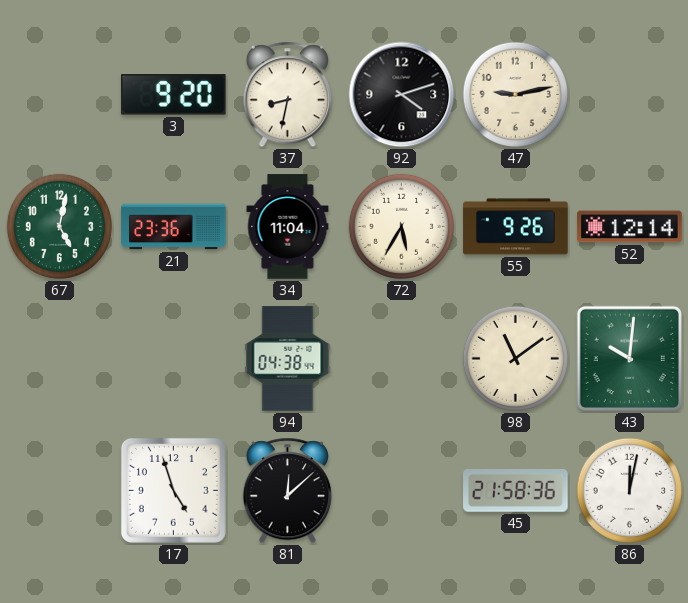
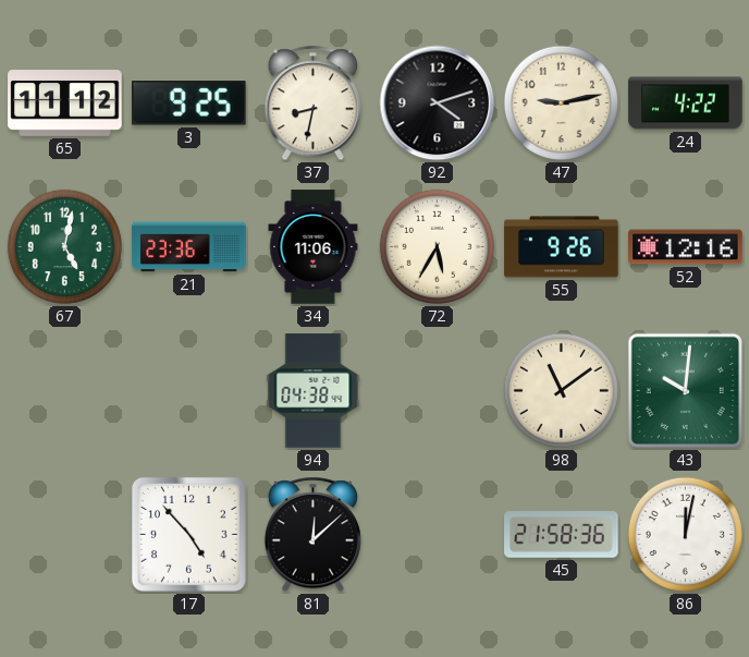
65: none -> 11:12 (65, 104)
3: 9:20 -> 9:25 (188, 104)
24: none -> 4:22 (686, 104)
34: 11:04 -> 11:06 (314, 247)
52: 12:14 -> 12:16 (686, 247)
17: 4:57 -> 4:53 (188, 534)
